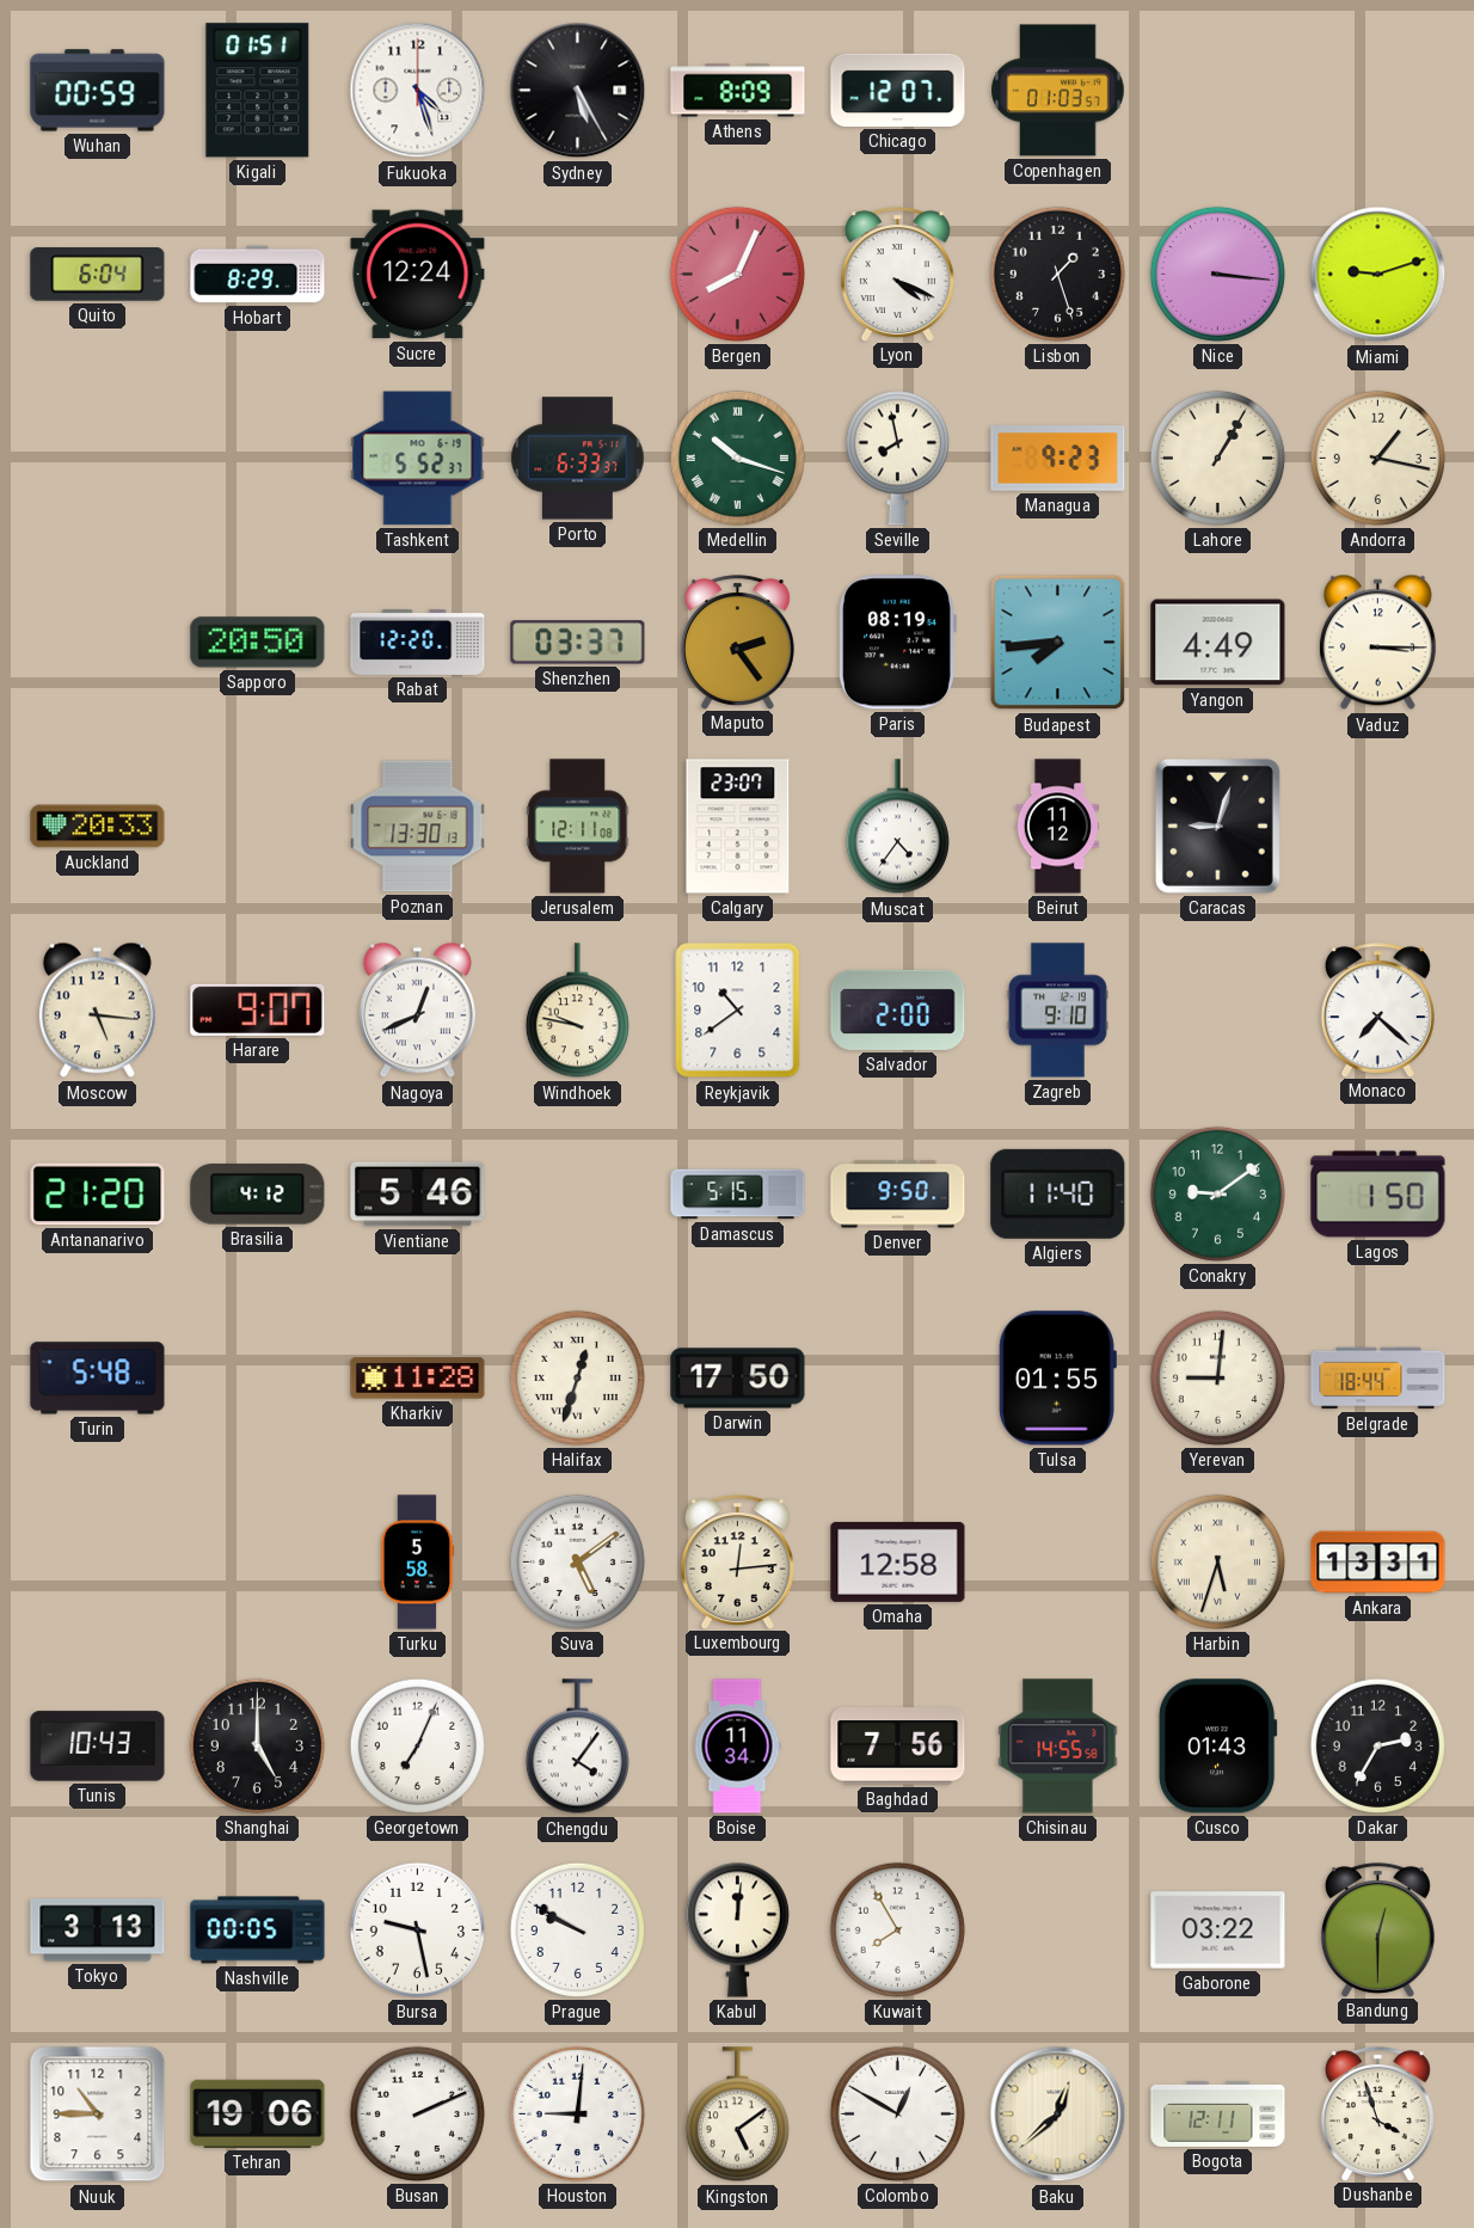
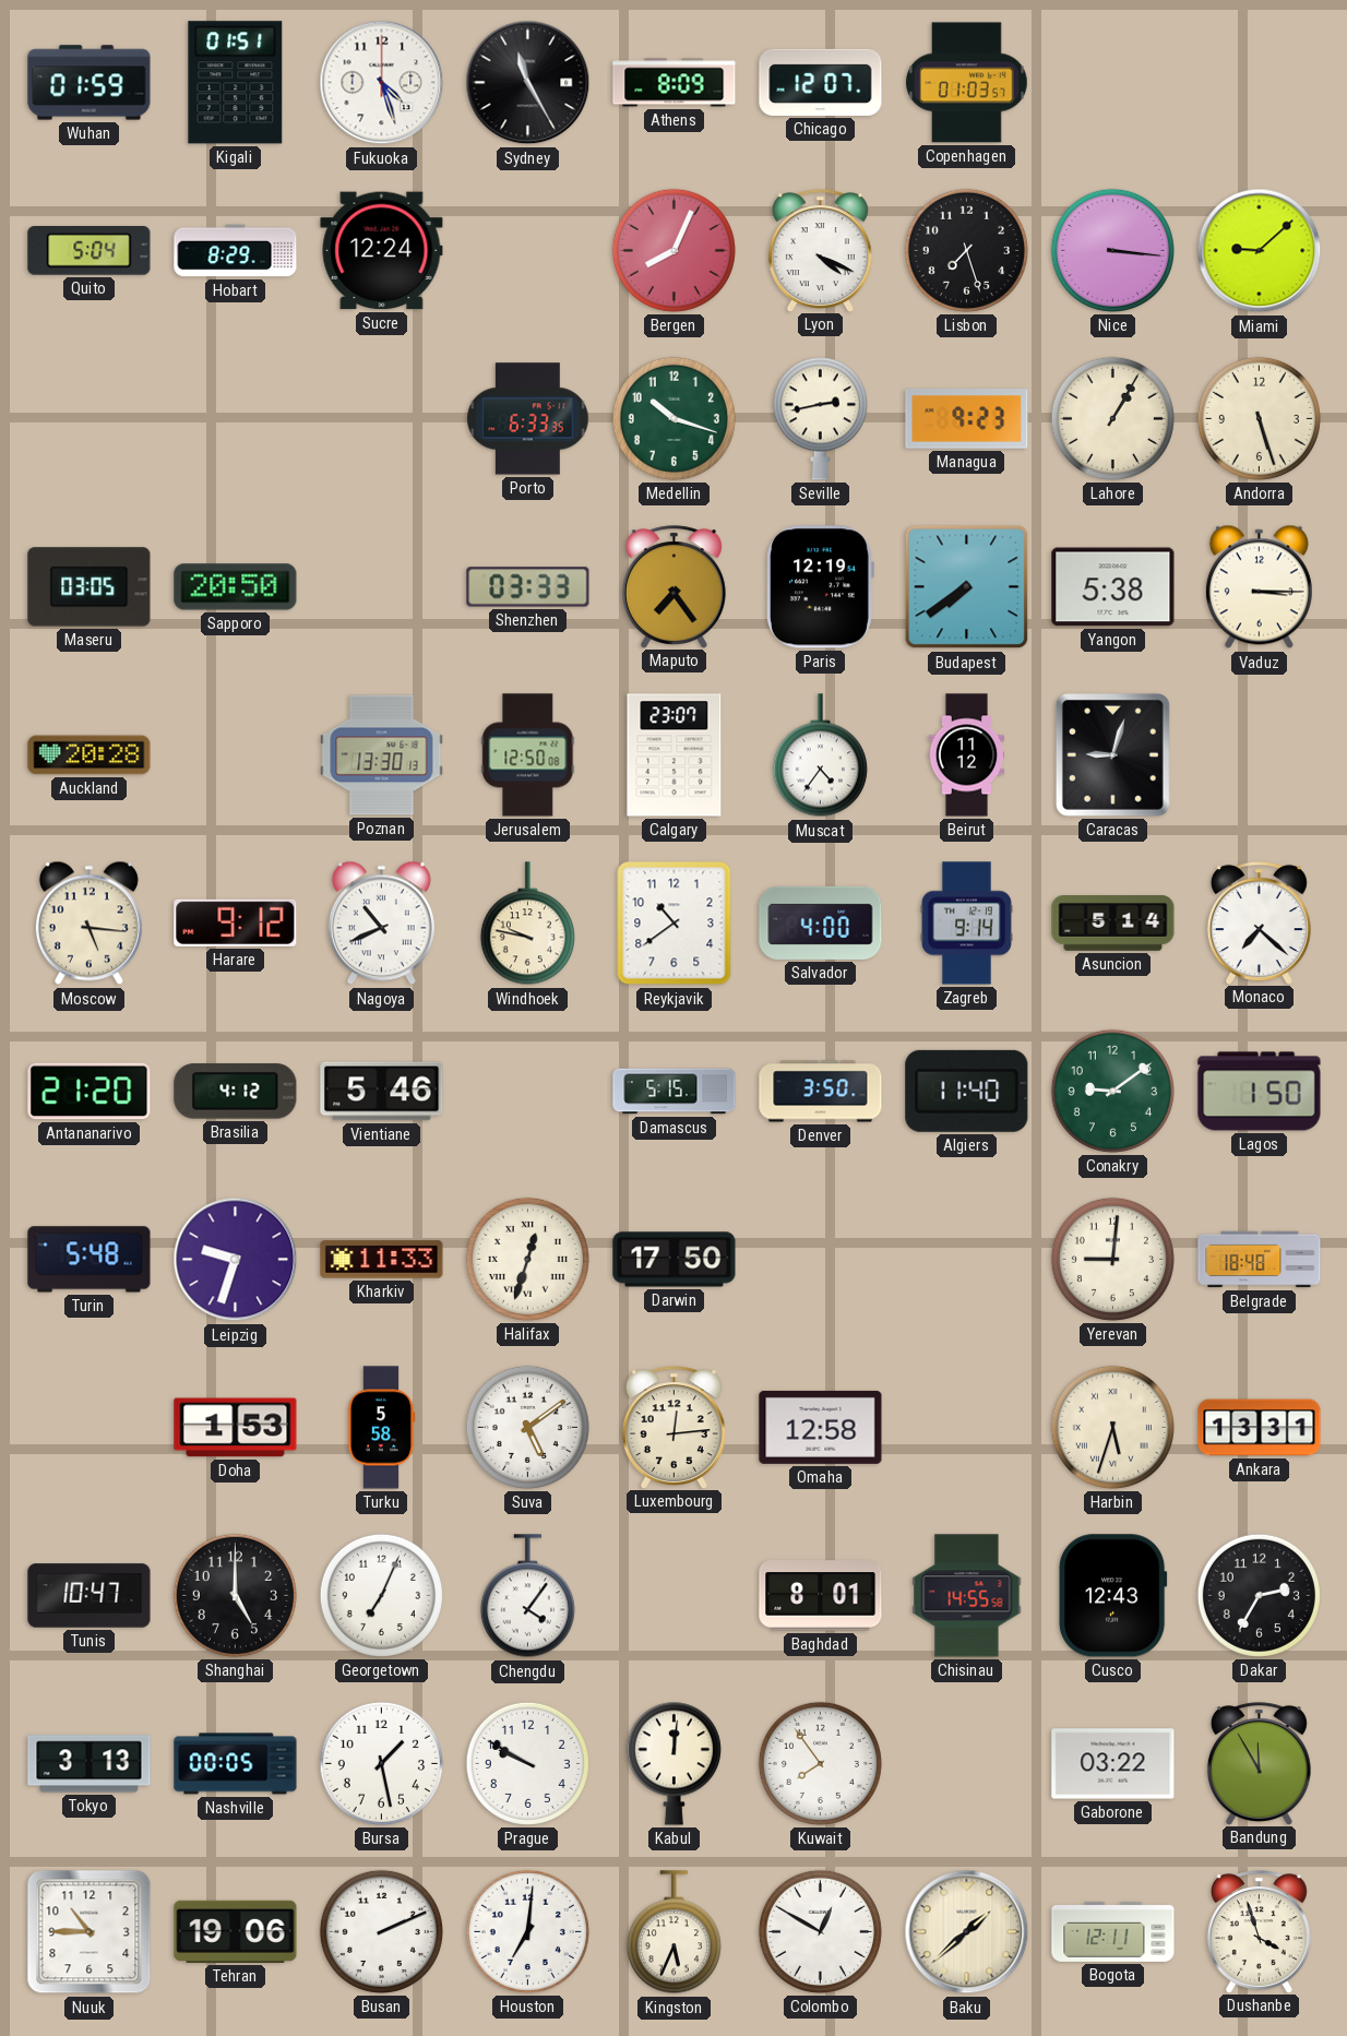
Wuhan: 00:59 -> 01:59 (90, 83)
Sydney: 5:25 -> 11:25 (528, 83)
Quito: 6:04 -> 5:04 (90, 251)
Lisbon: 1:27 -> 7:27 (966, 250)
Miami: 9:12 -> 9:08 (1260, 251)
Tashkent: 5:52 -> none (418, 459)
Porto: 6:33:37 -> 6:33:35 (528, 419)
Medellin numerals: Roman -> Arabic (673, 418)
Seville: 7:58 -> 2:43 (820, 418)
Andorra: 1:17 -> 5:27 (1259, 418)
Maseru: none -> 03:05 (90, 587)
Rabat: 12:20 -> none (418, 642)
Shenzhen: 03:37 -> 03:33 (528, 587)
Maputo: 2:24 -> 7:24 (673, 586)
Paris: 08:19 -> 12:19 (820, 587)
Budapest: 7:44 -> 7:39 (967, 587)
Yangon: 4:49 -> 5:38 (1113, 587)
Auckland: 20:33 -> 20:28 (90, 755)
Jerusalem: 12:11 -> 12:50 (528, 755)
Harare: 9:07 -> 9:12 (236, 922)
Nagoya: 12:41 -> 10:41 (381, 924)
Salvador: 2:00 -> 4:00 (821, 922)
Zagreb: 9:10 -> 9:14 (966, 924)
Asuncion: none -> 5:14 (1113, 924)
Denver: 9:50 -> 3:50 (821, 1092)
Leipzig: none -> 9:33 (236, 1260)
Kharkiv: 11:28 -> 11:33 (382, 1260)
Tulsa: 01:55 -> none (1057, 1379)
Belgrade: 18:44 -> 18:48 (1260, 1260)
Doha: none -> 1:53 (236, 1428)
Tunis: 10:43 -> 10:47 (90, 1596)
Boise: 11:34 -> none (737, 1747)
Baghdad: 7:56 -> 8:01 (821, 1596)
Cusco: 01:43 -> 12:43 (1112, 1596)
Bursa: 9:28 -> 1:28 (381, 1763)
Kuwait: 7:55 -> 7:54 (820, 1763)
Bandung: 12:30 -> 11:55 (1259, 1763)
Houston: 9:01 -> 7:01 (527, 1931)
Kingston: 5:09 -> 5:34 (673, 1932)
Baku: 12:38 -> 1:38 (967, 1932)
